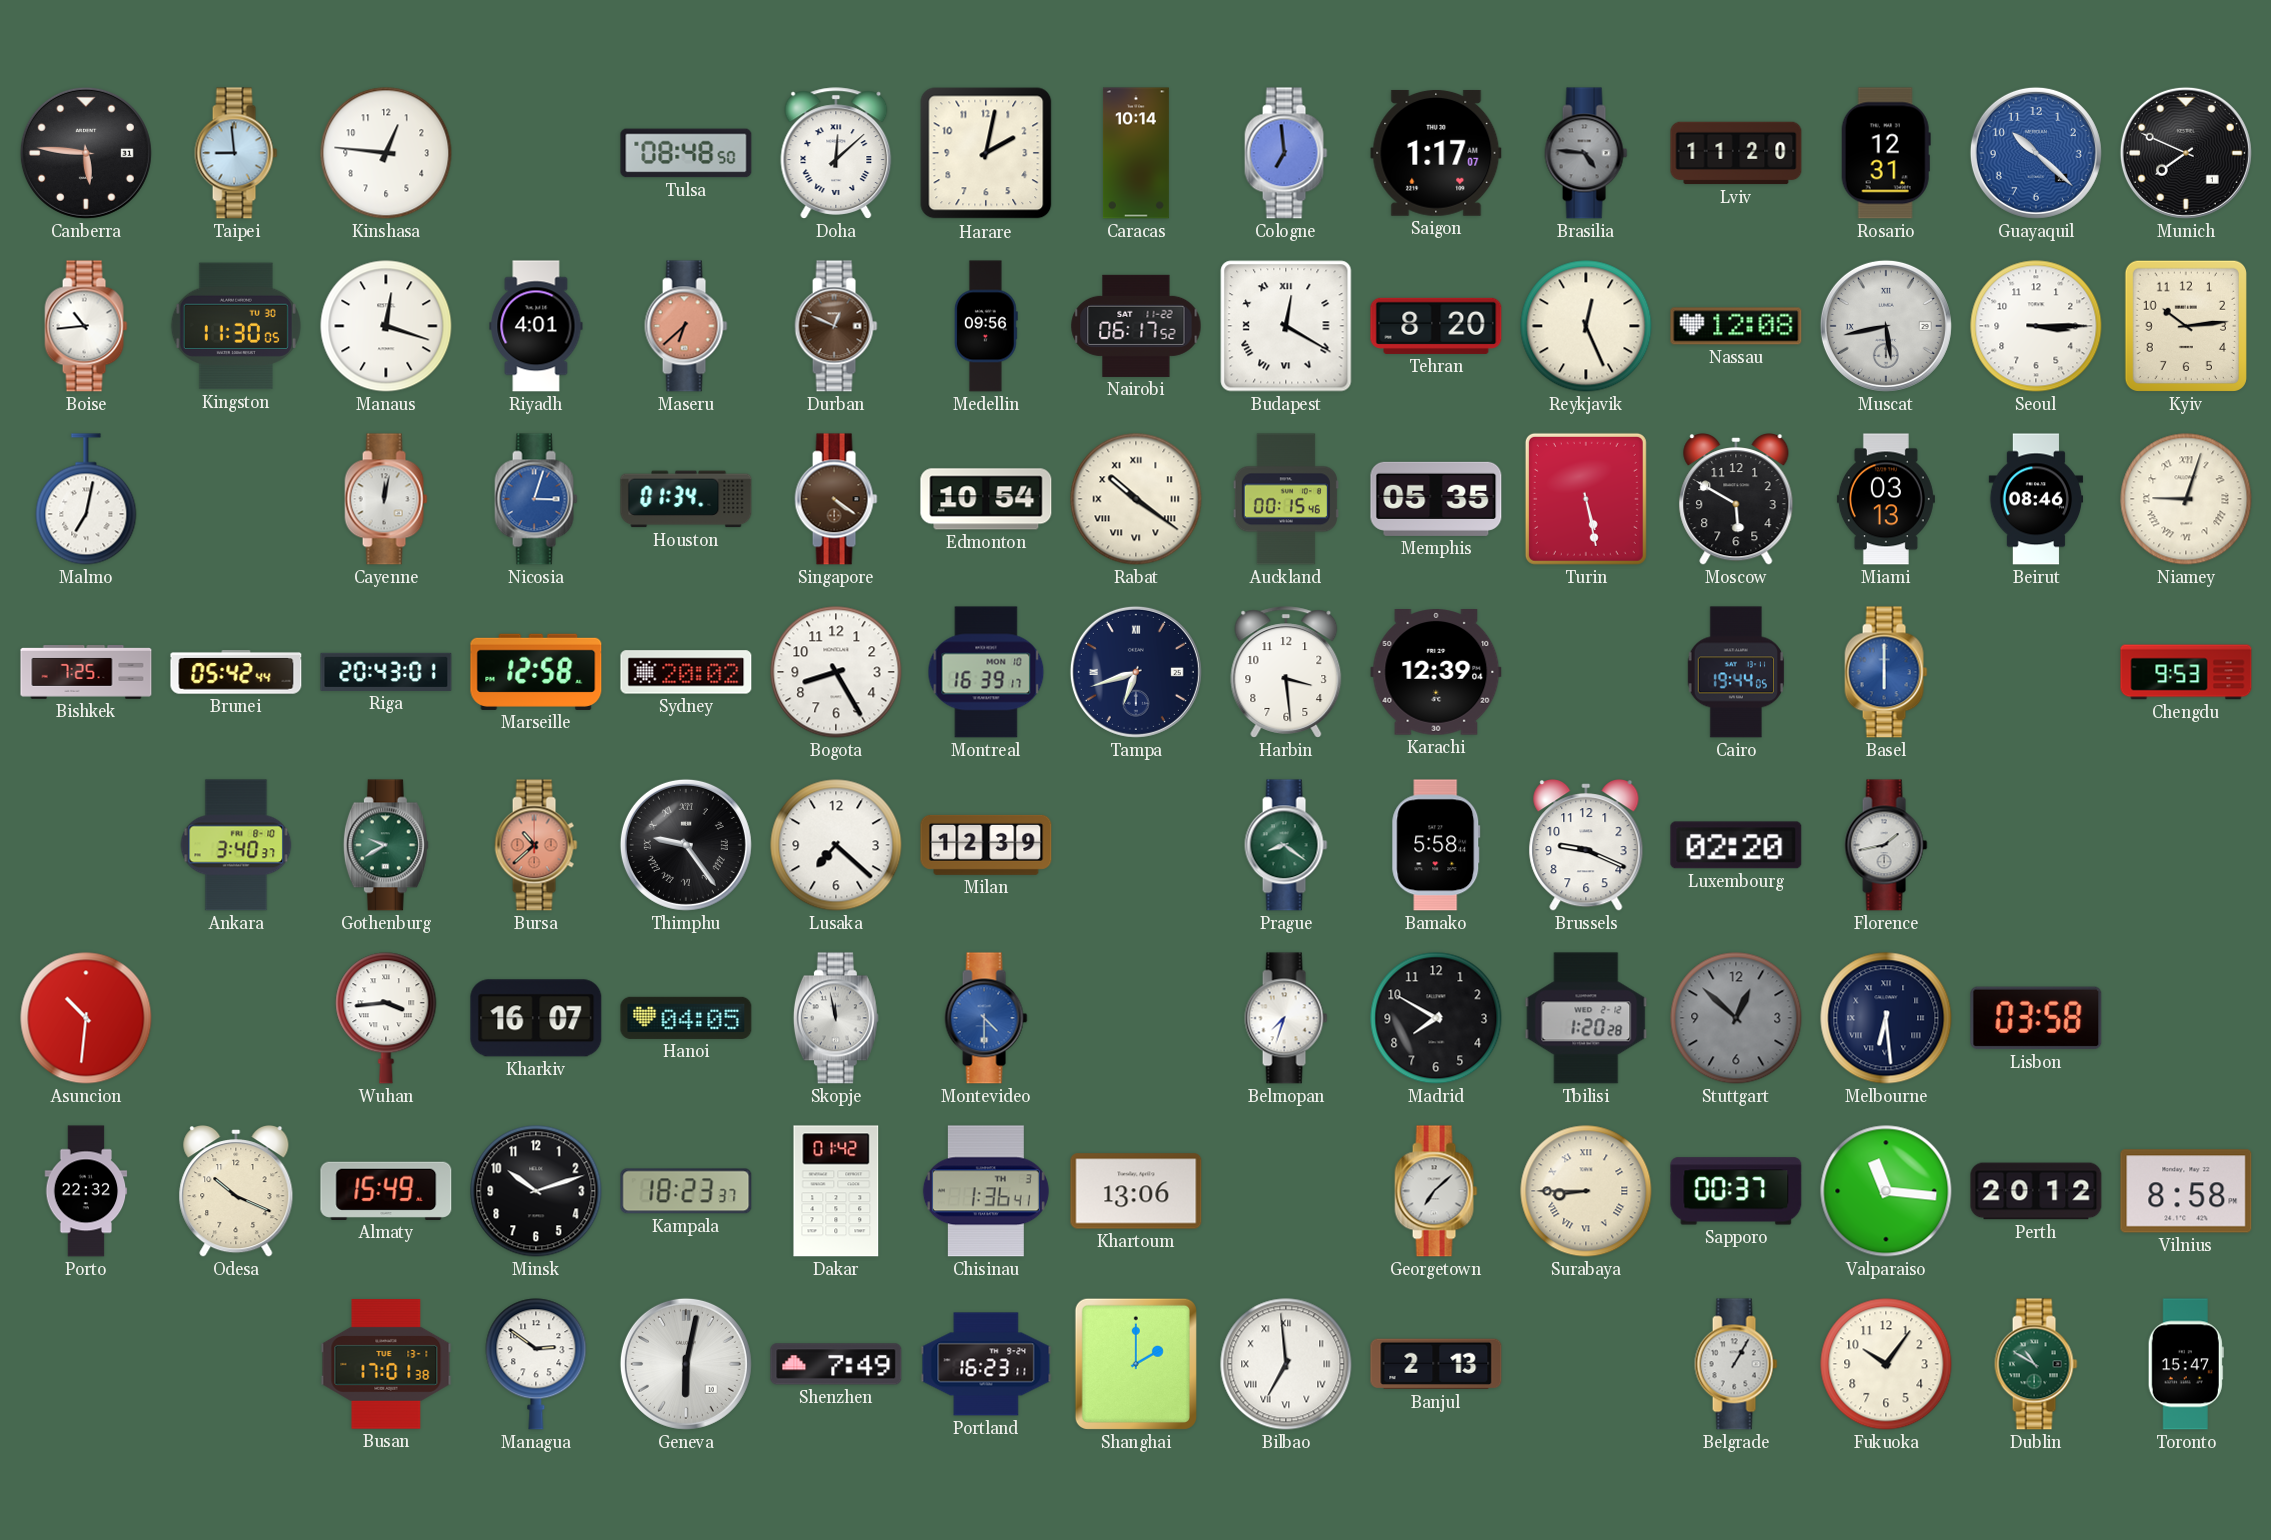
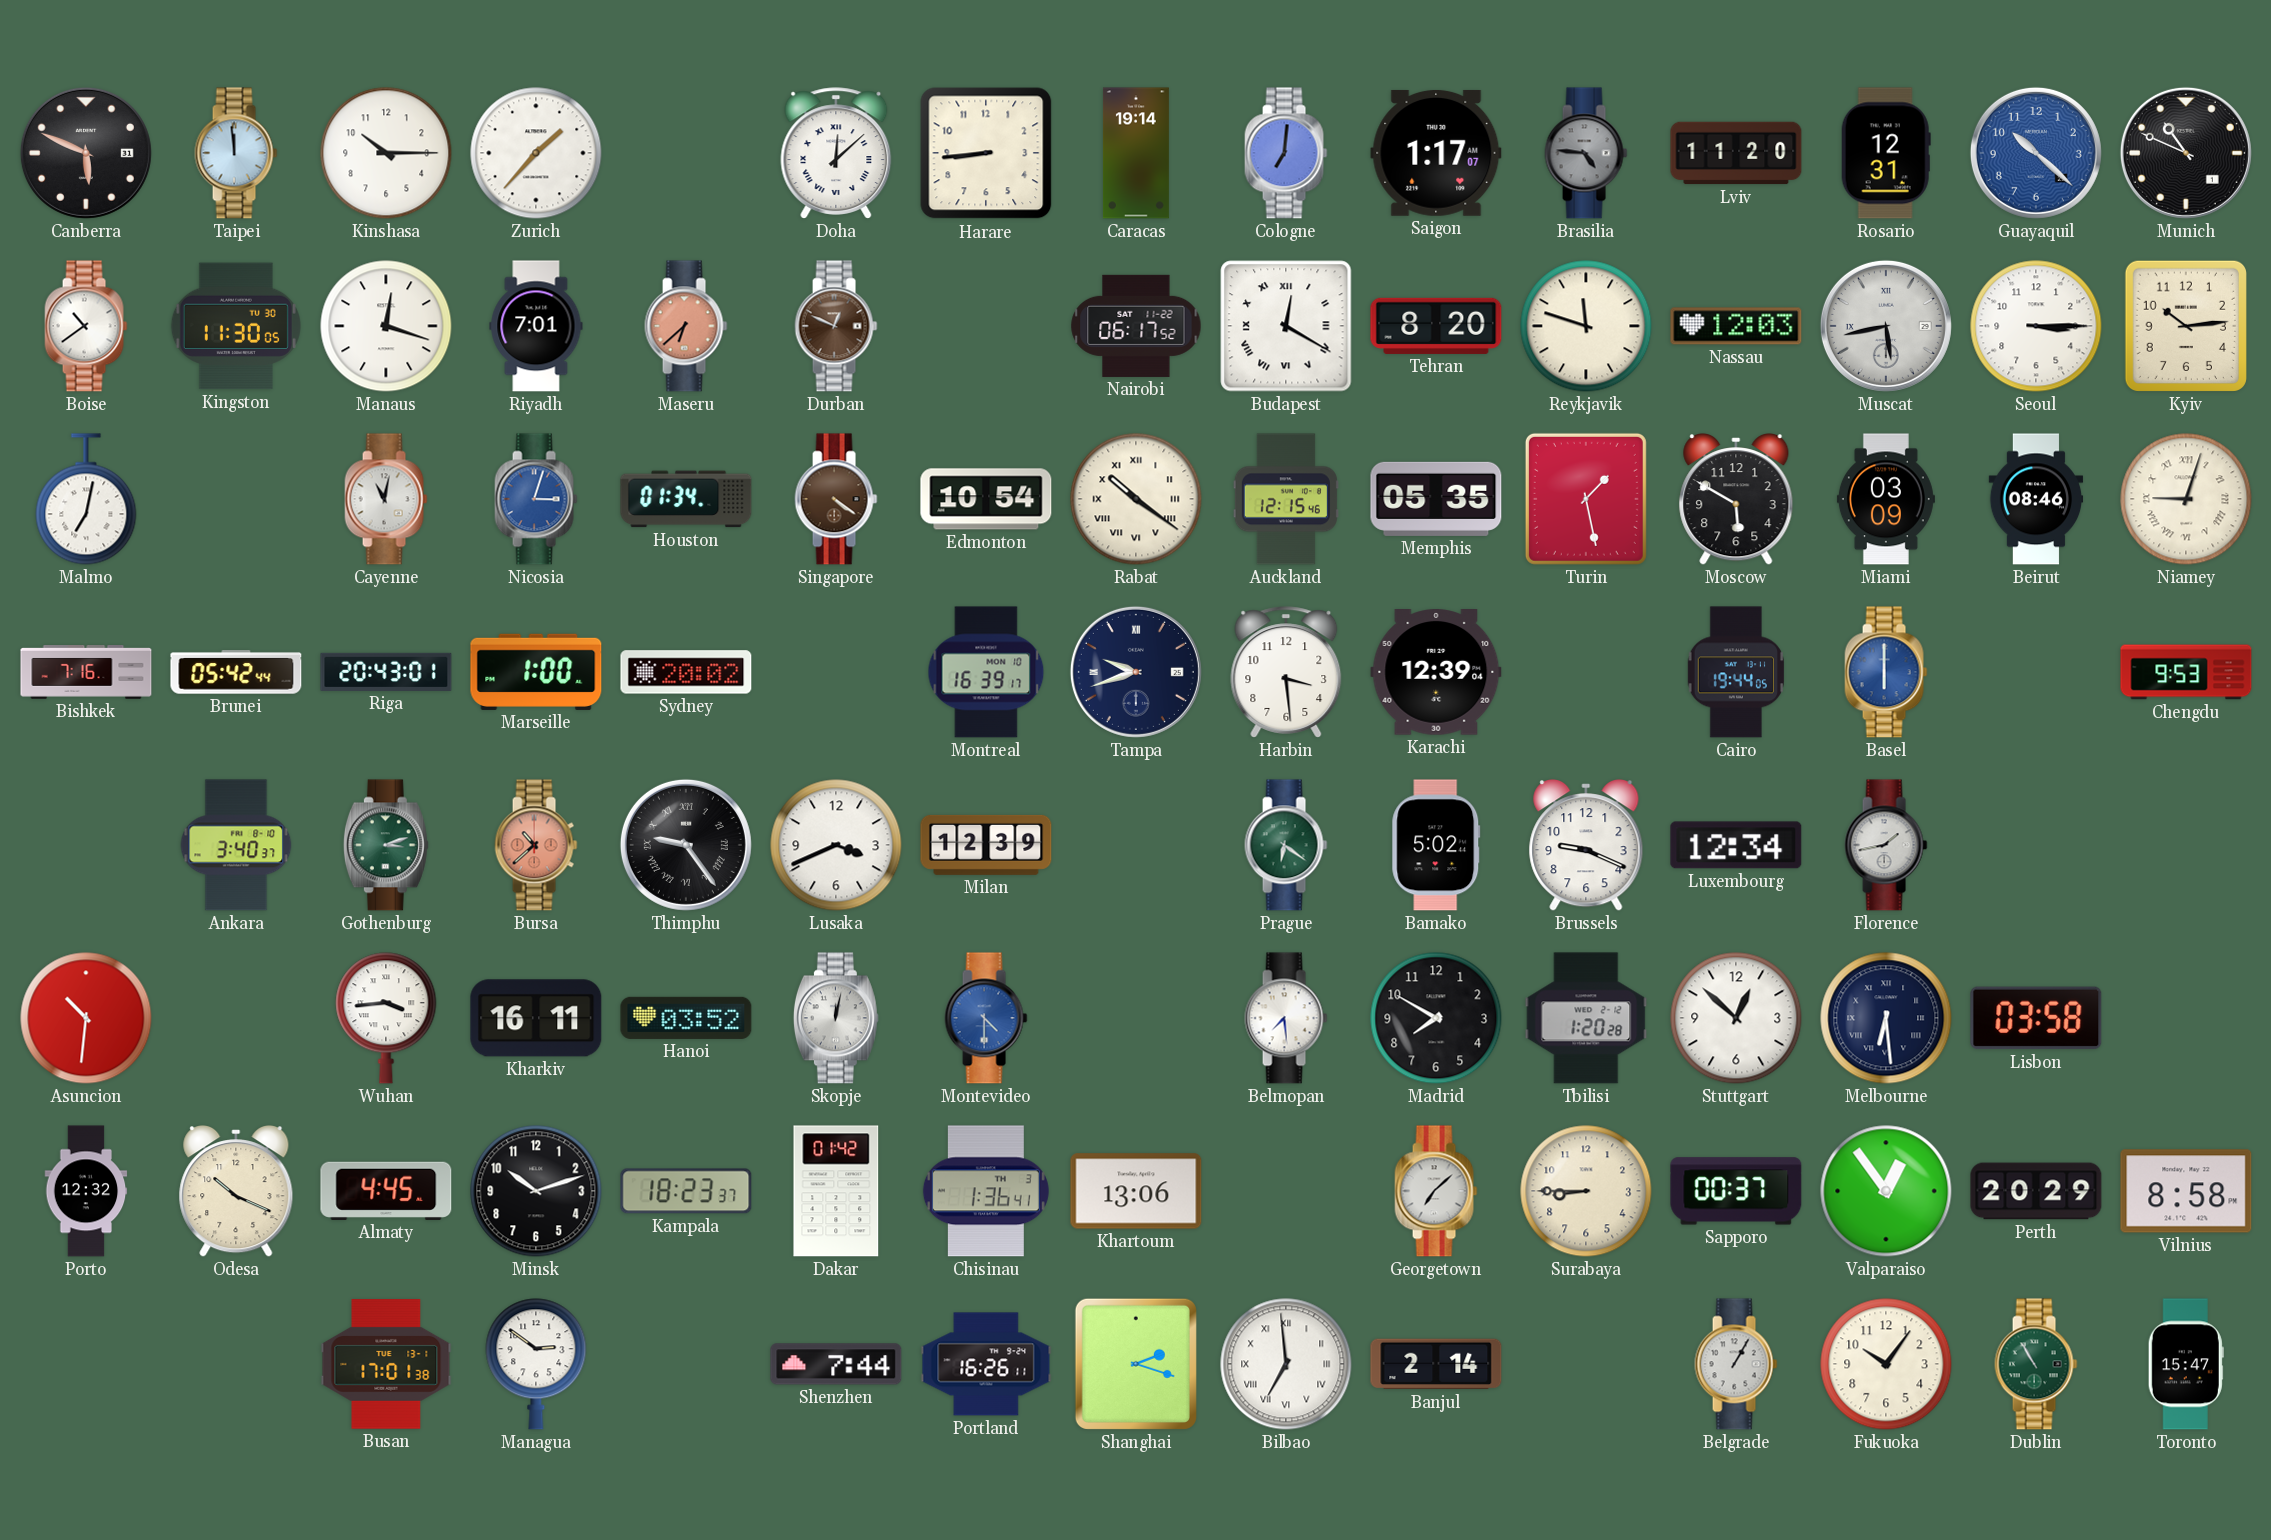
Canberra: 5:46 -> 5:49 (86, 153)
Taipei: 8:59 -> 11:59 (236, 153)
Kinshasa: 12:46 -> 10:15 (386, 153)
Zurich: none -> 1:37 (536, 153)
Tulsa: 08:48 -> none (686, 153)
Harare: 2:02 -> 8:44 (986, 153)
Caracas: 10:14 -> 19:14 (1136, 153)
Cologne: 6:59 -> 7:01 (1286, 153)
Munich: 7:49 -> 10:49 (2186, 153)
Boise: 10:44 -> 10:39 (86, 326)
Riyadh: 4:01 -> 7:01 (536, 326)
Medellin: 09:56 -> none (986, 326)
Reykjavik: 12:26 -> 11:48 (1586, 326)
Nassau: 12:08 -> 12:03 (1736, 326)
Cayenne: 12:02 -> 11:02 (386, 499)
Auckland: 00:15 -> 12:15 (1286, 499)
Turin: 5:28 -> 1:28 (1586, 499)
Miami: 03:13 -> 03:09 (1886, 499)
Bishkek: 7:25 -> 7:16 (86, 673)
Marseille: 12:58 -> 1:00 (536, 672)
Bogota: 8:25 -> none (836, 672)
Tampa: 6:42 -> 9:42 (1136, 672)
Gothenburg: 9:40 -> 3:12 (386, 845)
Lusaka: 7:22 -> 3:41 (836, 845)
Prague: 8:21 -> 6:21 (1286, 845)
Bamako: 5:58 -> 5:02 (1436, 845)
Luxembourg: 02:20 -> 12:34 (1736, 845)
Kharkiv: 16:07 -> 16:11 (536, 1018)
Hanoi: 04:05 -> 03:52 (686, 1018)
Skopje: 11:58 -> 12:02 (836, 1018)
Belmopan: 7:33 -> 7:29 (1286, 1018)
Stuttgart dial: grey -> white (1736, 1018)
Porto: 22:32 -> 12:32 (86, 1191)
Almaty: 15:49 -> 4:45 (386, 1191)
Surabaya numerals: Roman -> Arabic (1586, 1191)
Valparaiso: 11:16 -> 12:54 (1886, 1191)
Perth: 20:12 -> 20:29 (2036, 1191)
Geneva: 6:02 -> none (686, 1364)
Shenzhen: 7:49 -> 7:44 (836, 1364)
Portland: 16:23 -> 16:26 (986, 1364)
Shanghai: 2:00 -> 2:18 (1136, 1364)
Banjul: 2:13 -> 2:14 (1436, 1364)
Dublin: 10:50 -> 10:55 (2036, 1364)
